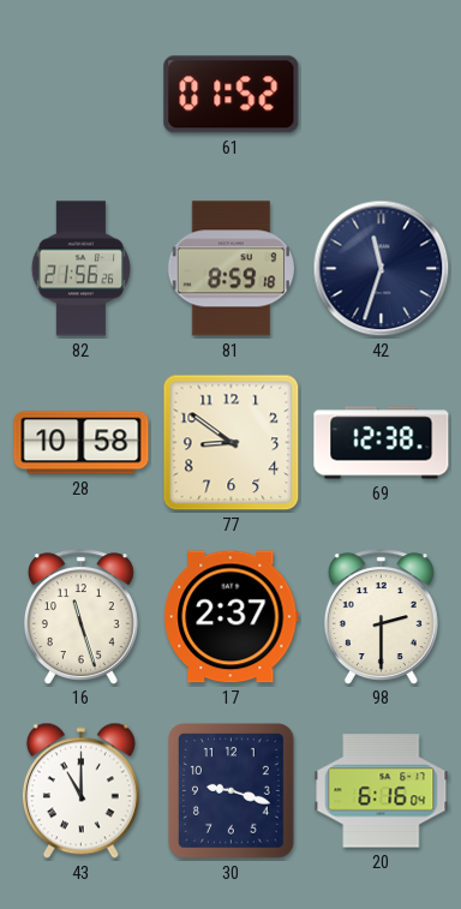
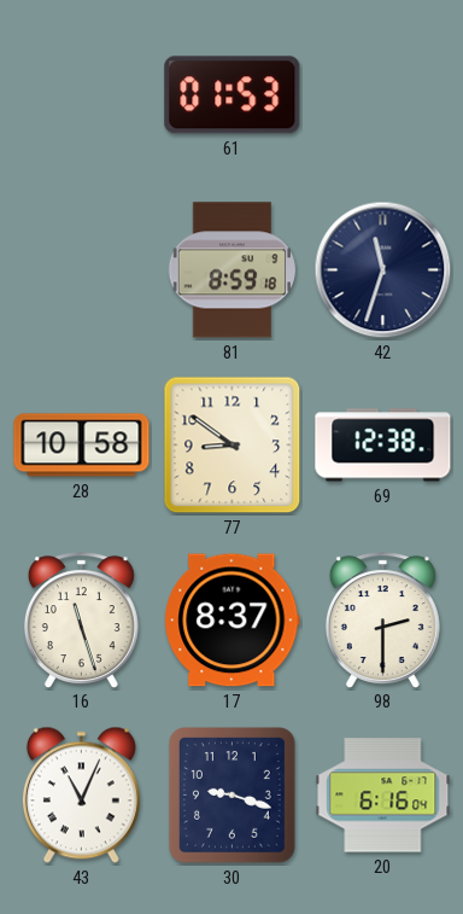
61: 01:52 -> 01:53 (233, 95)
82: 21:56 -> none (80, 269)
17: 2:37 -> 8:37 (233, 621)
43: 11:00 -> 11:04 (81, 796)
